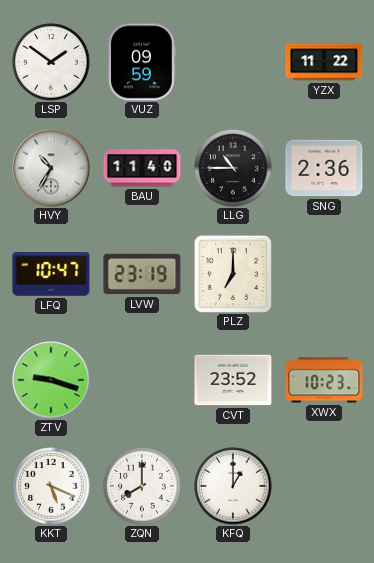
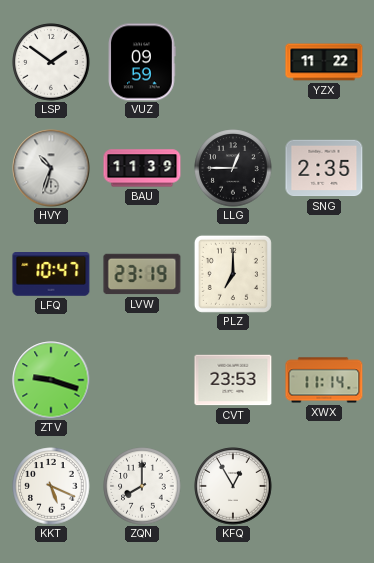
HVY: 10:35 -> 10:33 (51, 168)
BAU: 11:40 -> 11:39 (142, 168)
LLG: 10:45 -> 12:45 (233, 168)
SNG: 2:36 -> 2:35 (324, 168)
CVT: 23:52 -> 23:53 (233, 380)
XWX: 10:23 -> 11:14 (324, 380)
KFQ: 1:00 -> 12:55 (233, 486)
